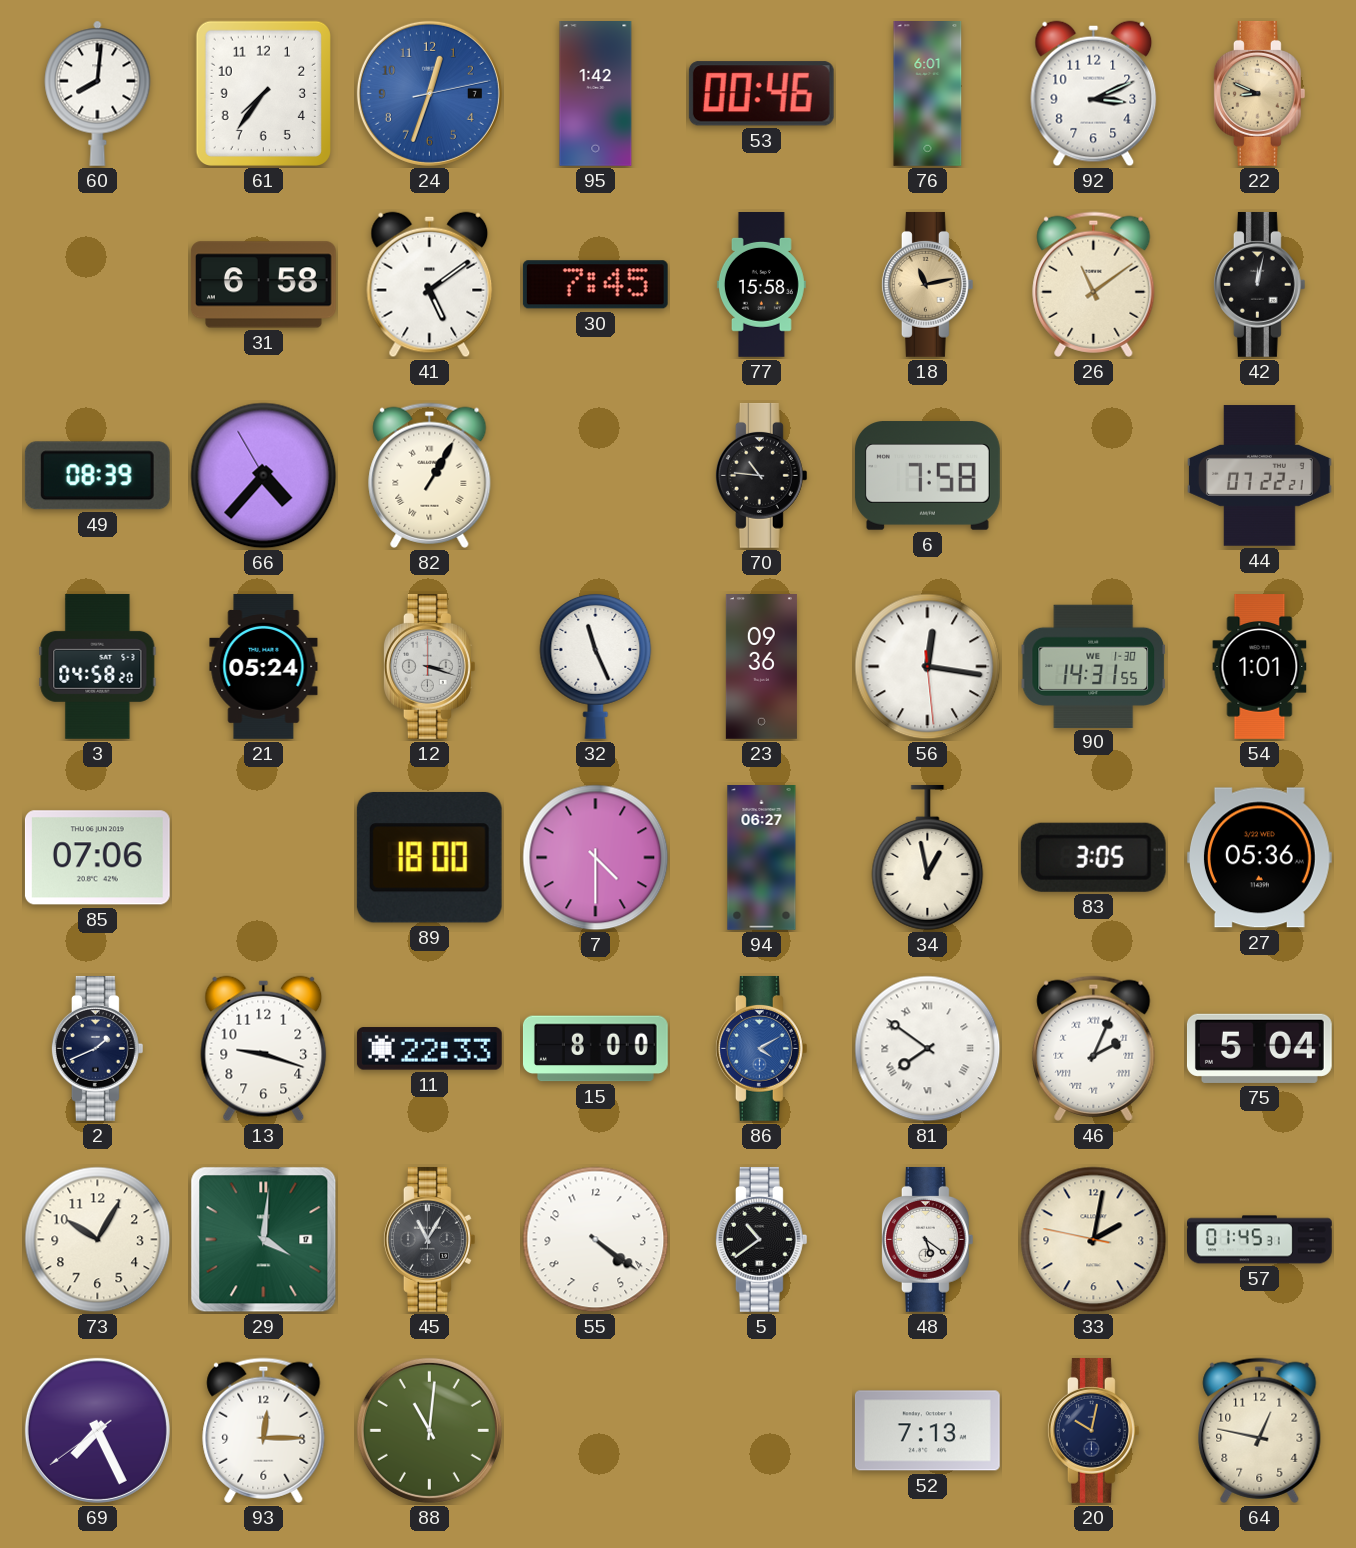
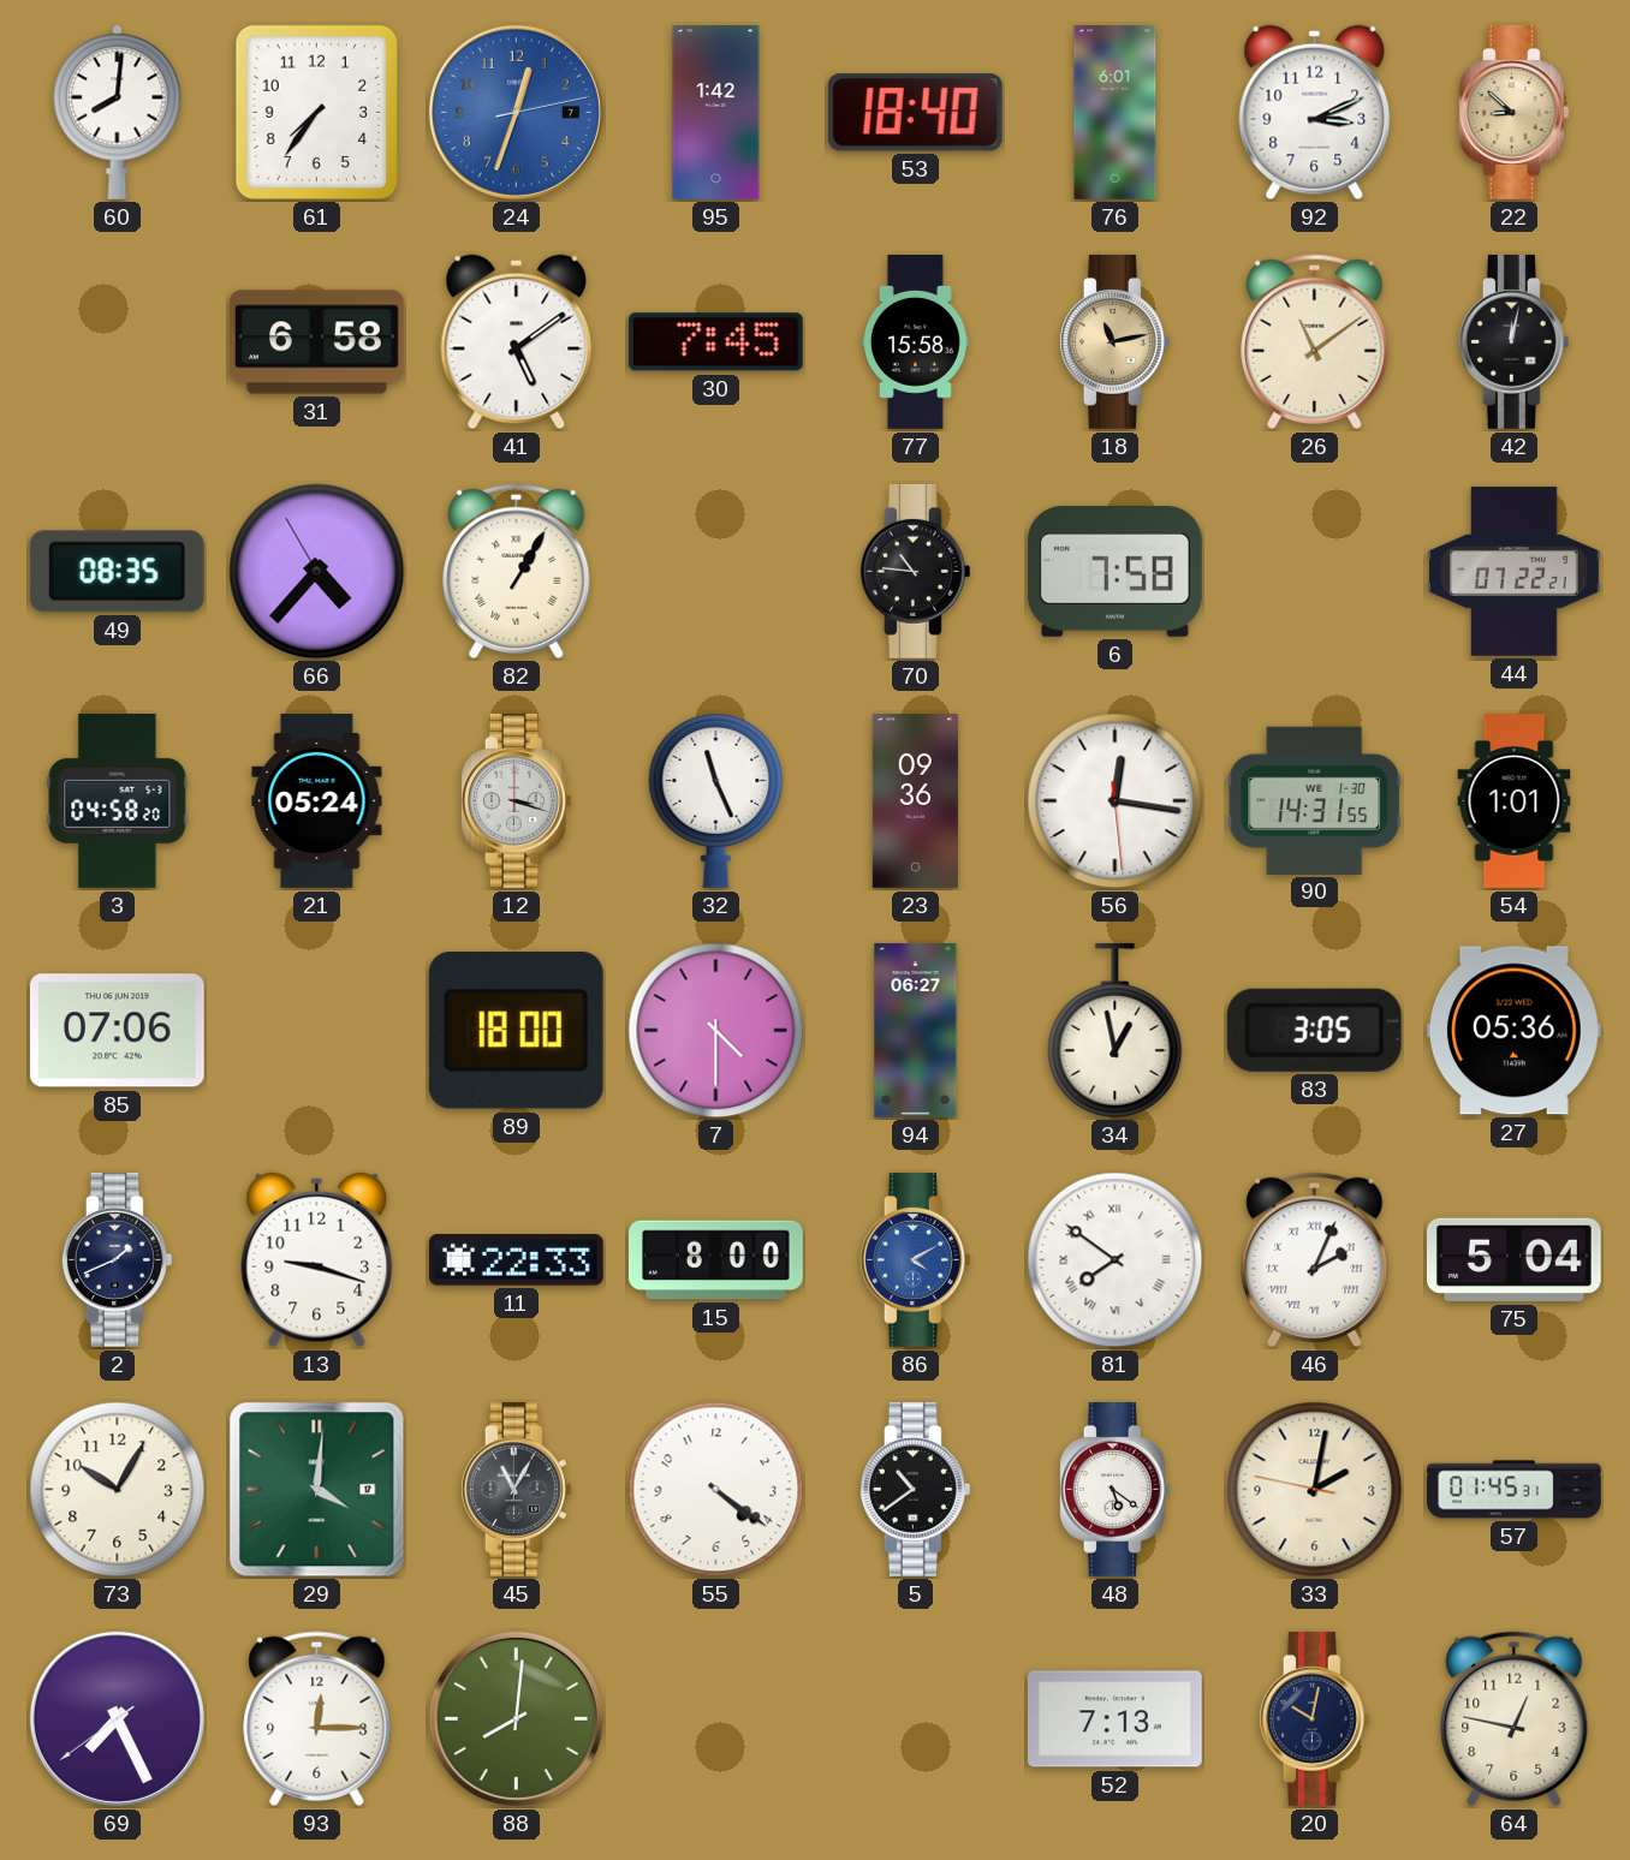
53: 00:46 -> 18:40 (915, 113)
22: 8:49 -> 8:52 (1513, 112)
49: 08:39 -> 08:35 (117, 572)
88: 11:01 -> 8:01 (516, 1718)
